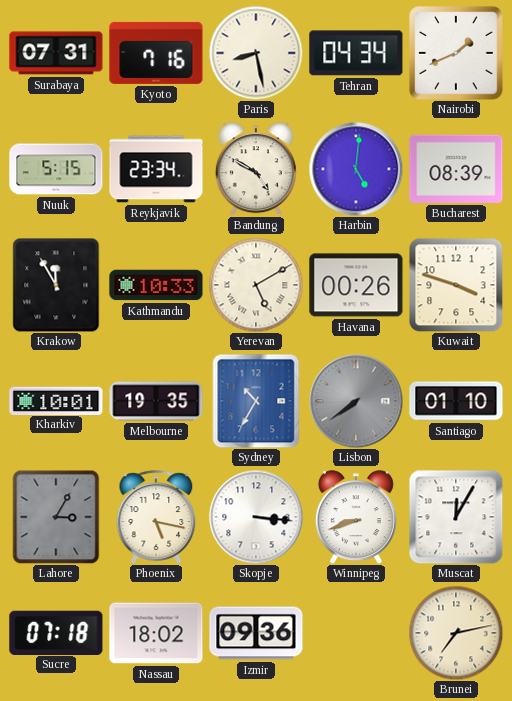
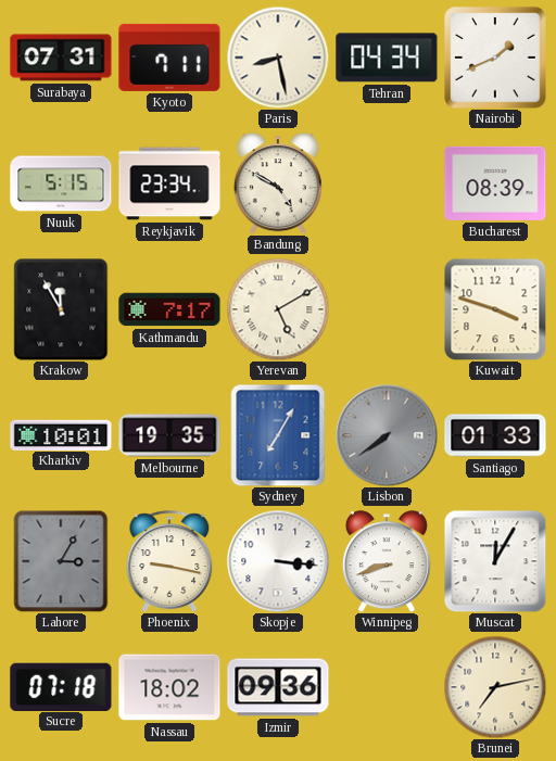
Kyoto: 7:16 -> 7:11 (169, 58)
Harbin: 5:01 -> none (356, 169)
Kathmandu: 10:33 -> 7:17 (169, 309)
Havana: 00:26 -> none (356, 285)
Sydney: 10:35 -> 7:05 (278, 435)
Santiago: 01:10 -> 01:33 (495, 435)
Phoenix: 5:17 -> 9:17 (169, 561)
